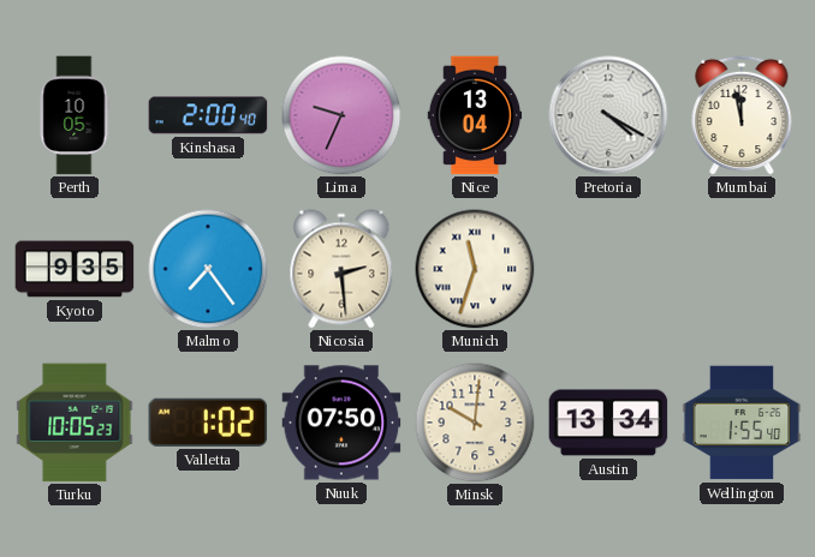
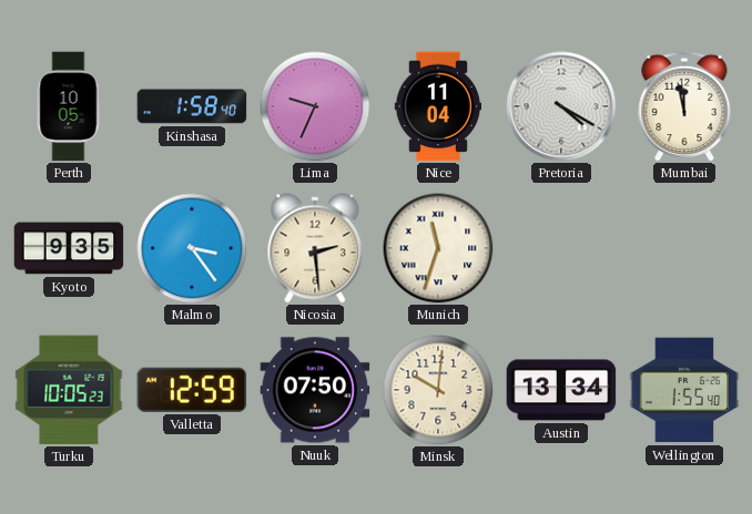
Kinshasa: 2:00 -> 1:58 (192, 106)
Nice: 13:04 -> 11:04 (438, 106)
Malmo: 7:24 -> 3:24 (192, 248)
Valletta: 1:02 -> 12:59 (192, 390)
